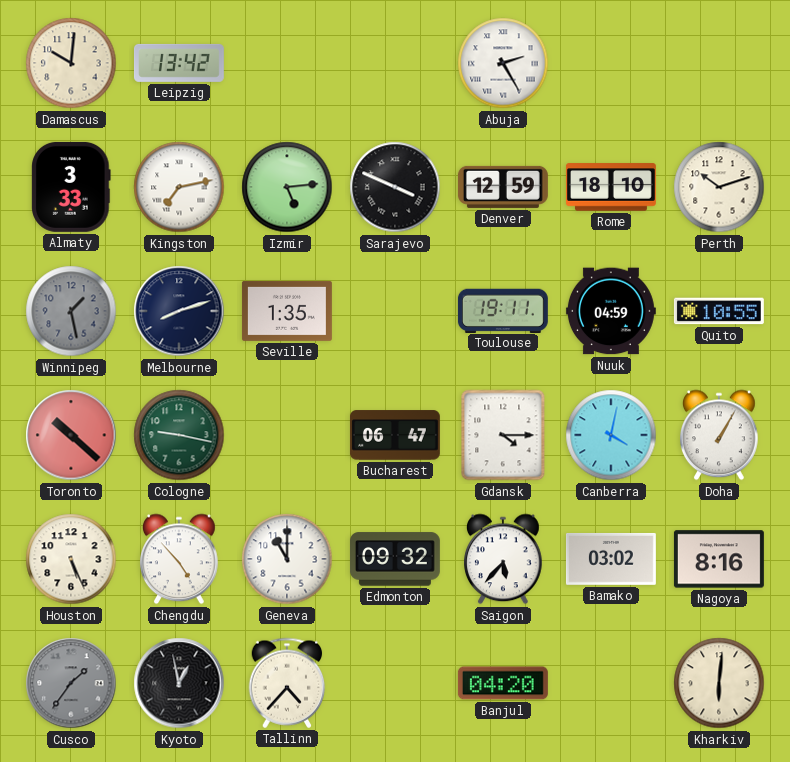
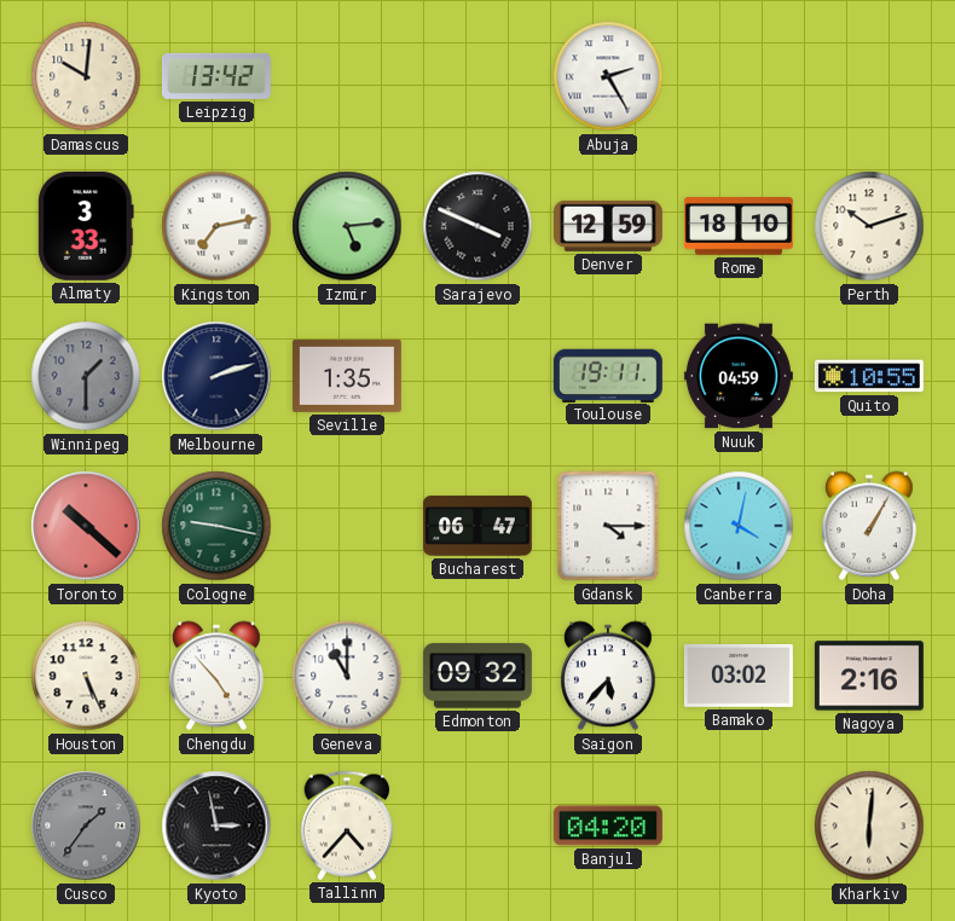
Winnipeg: 1:28 -> 1:30 (86, 376)
Melbourne: 8:12 -> 2:12 (216, 376)
Nagoya: 8:16 -> 2:16 (869, 676)
Kyoto: 12:58 -> 2:58 (216, 826)
